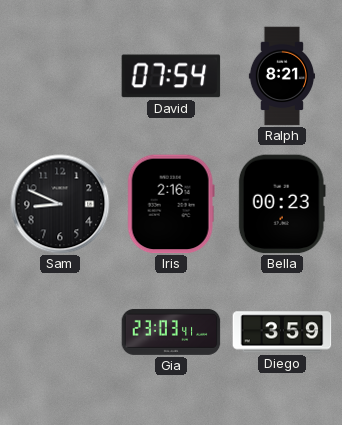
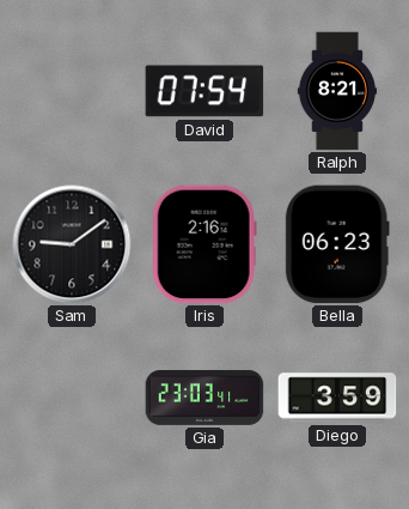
Sam: 8:49 -> 9:09 (72, 244)
Bella: 00:23 -> 06:23 (337, 244)
